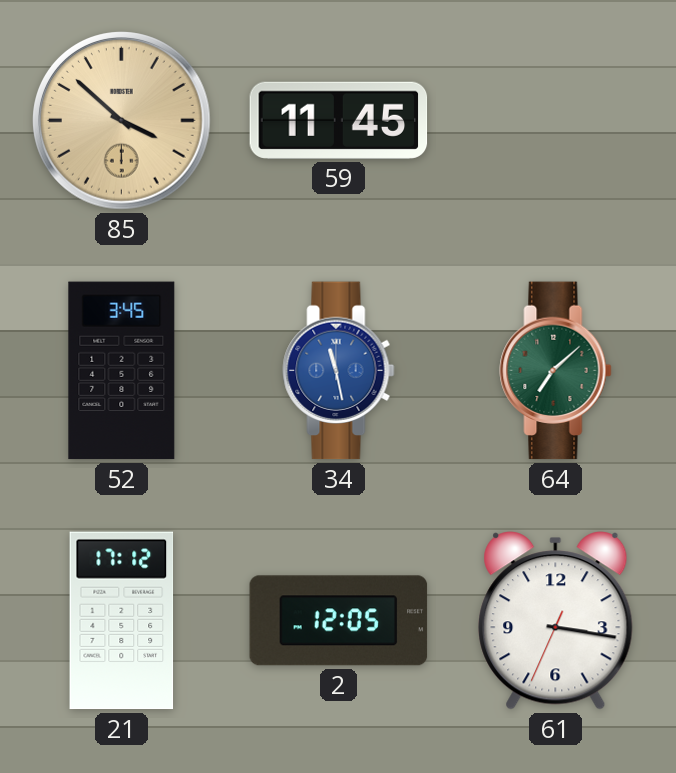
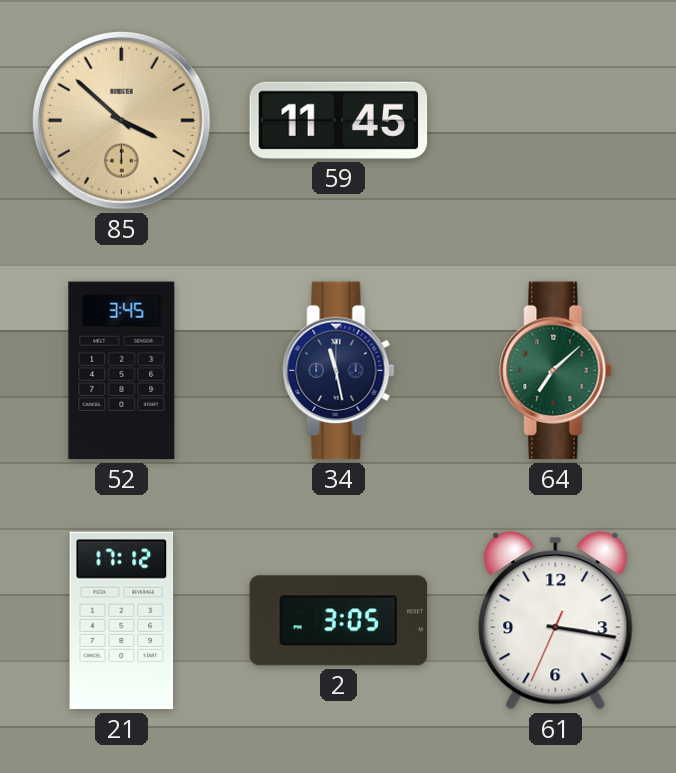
34 dial: blue -> navy (339, 371)
2: 12:05 -> 3:05 (339, 621)
